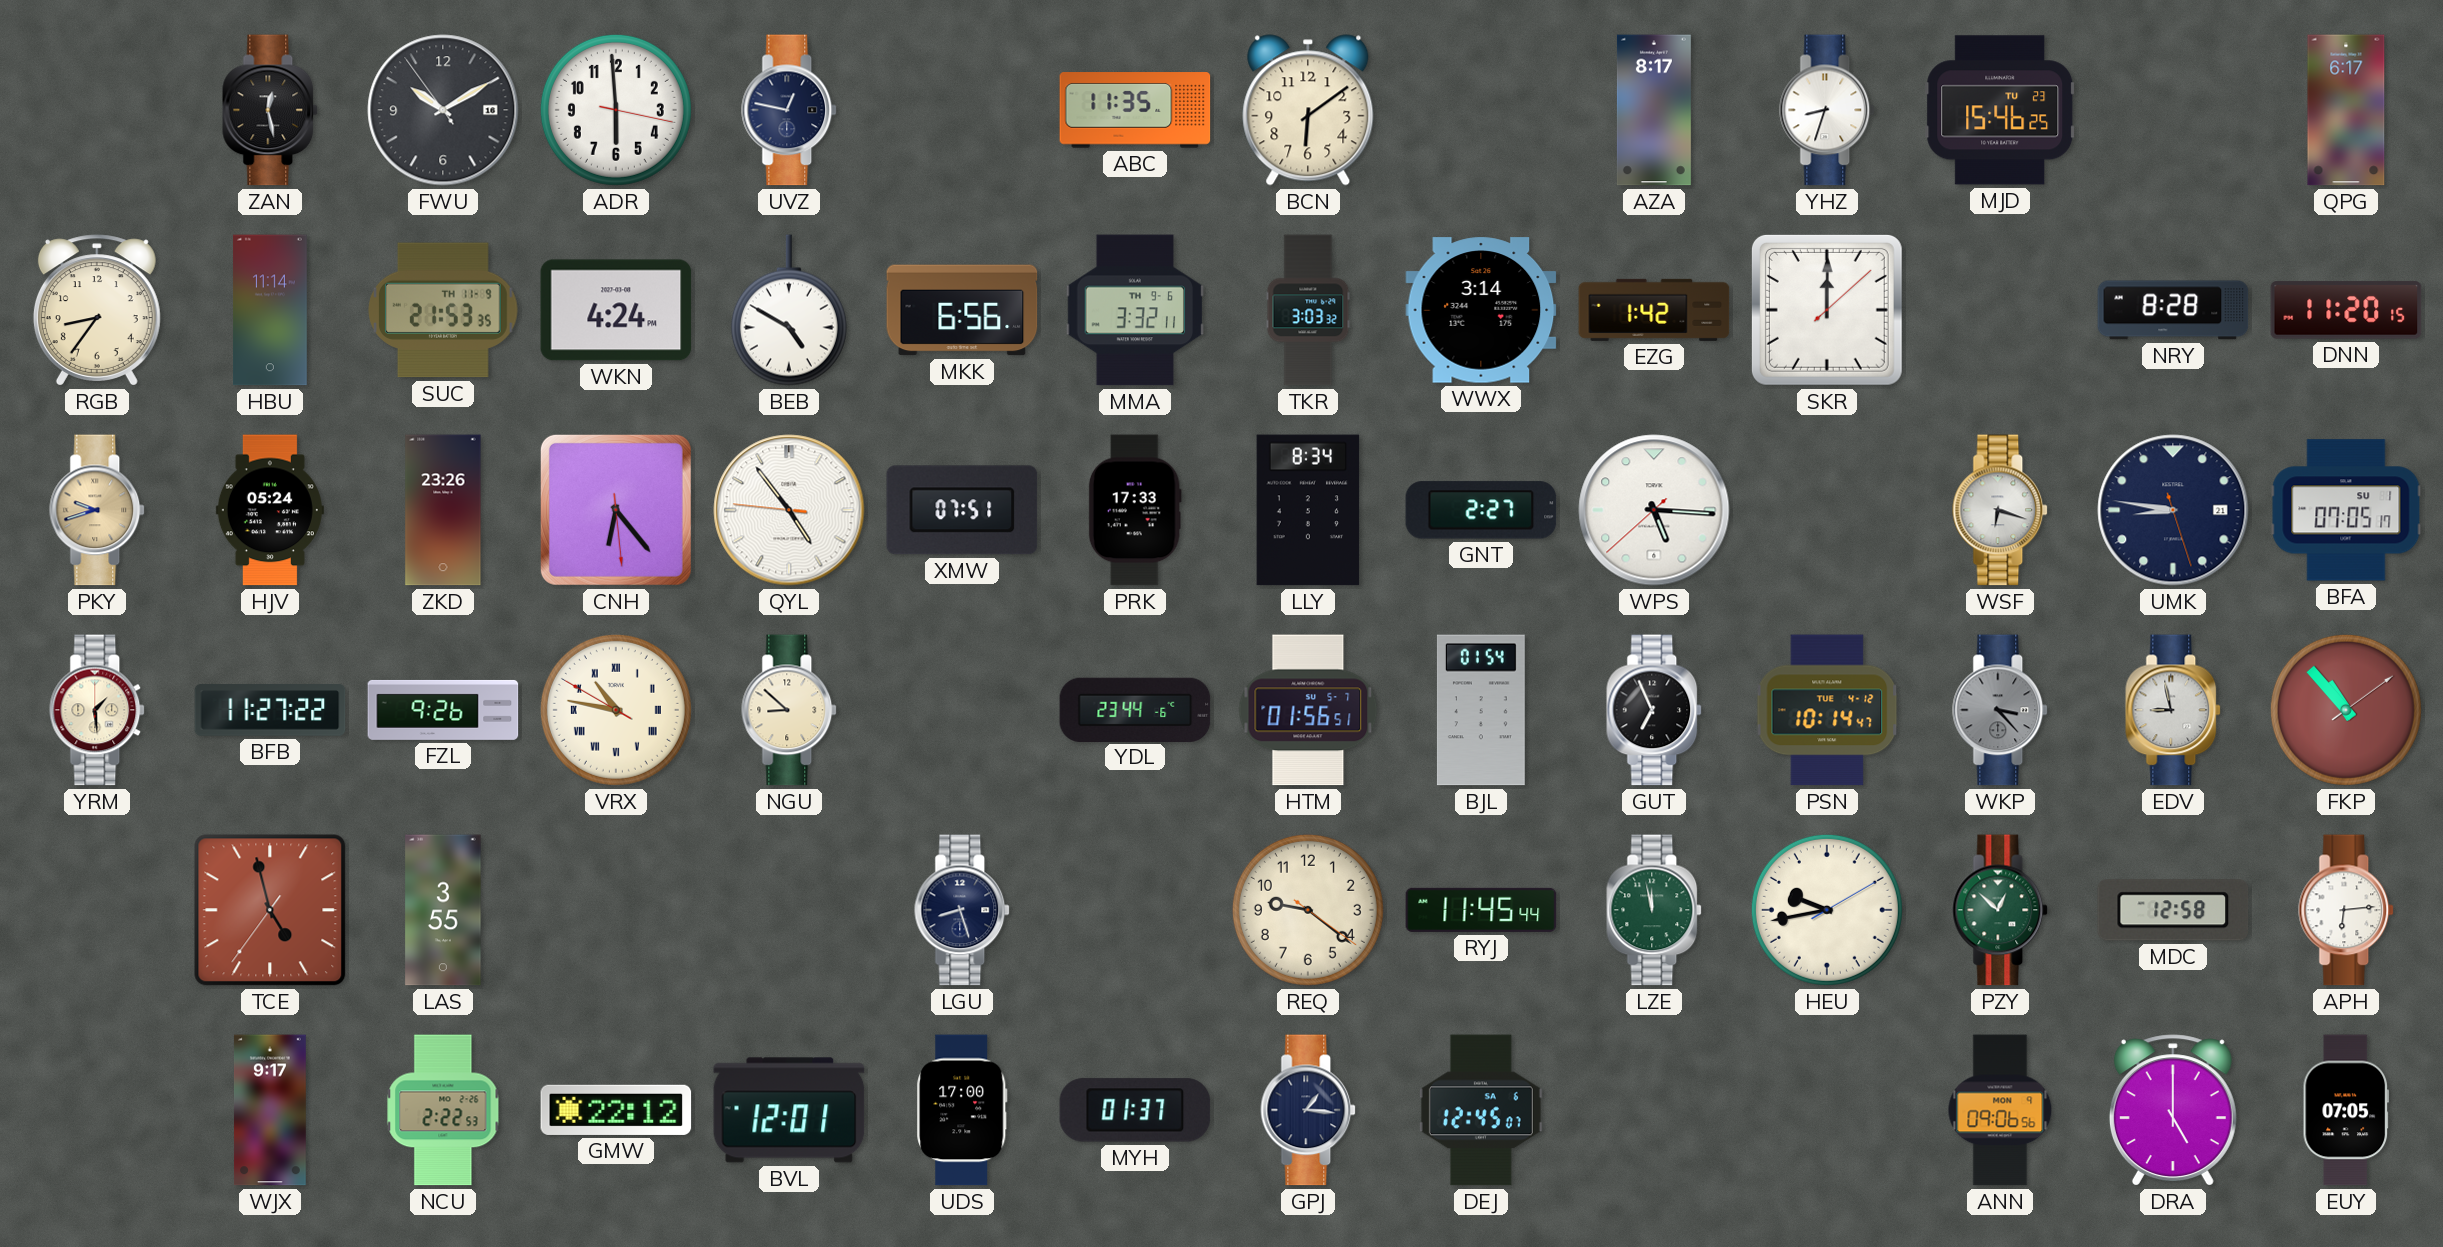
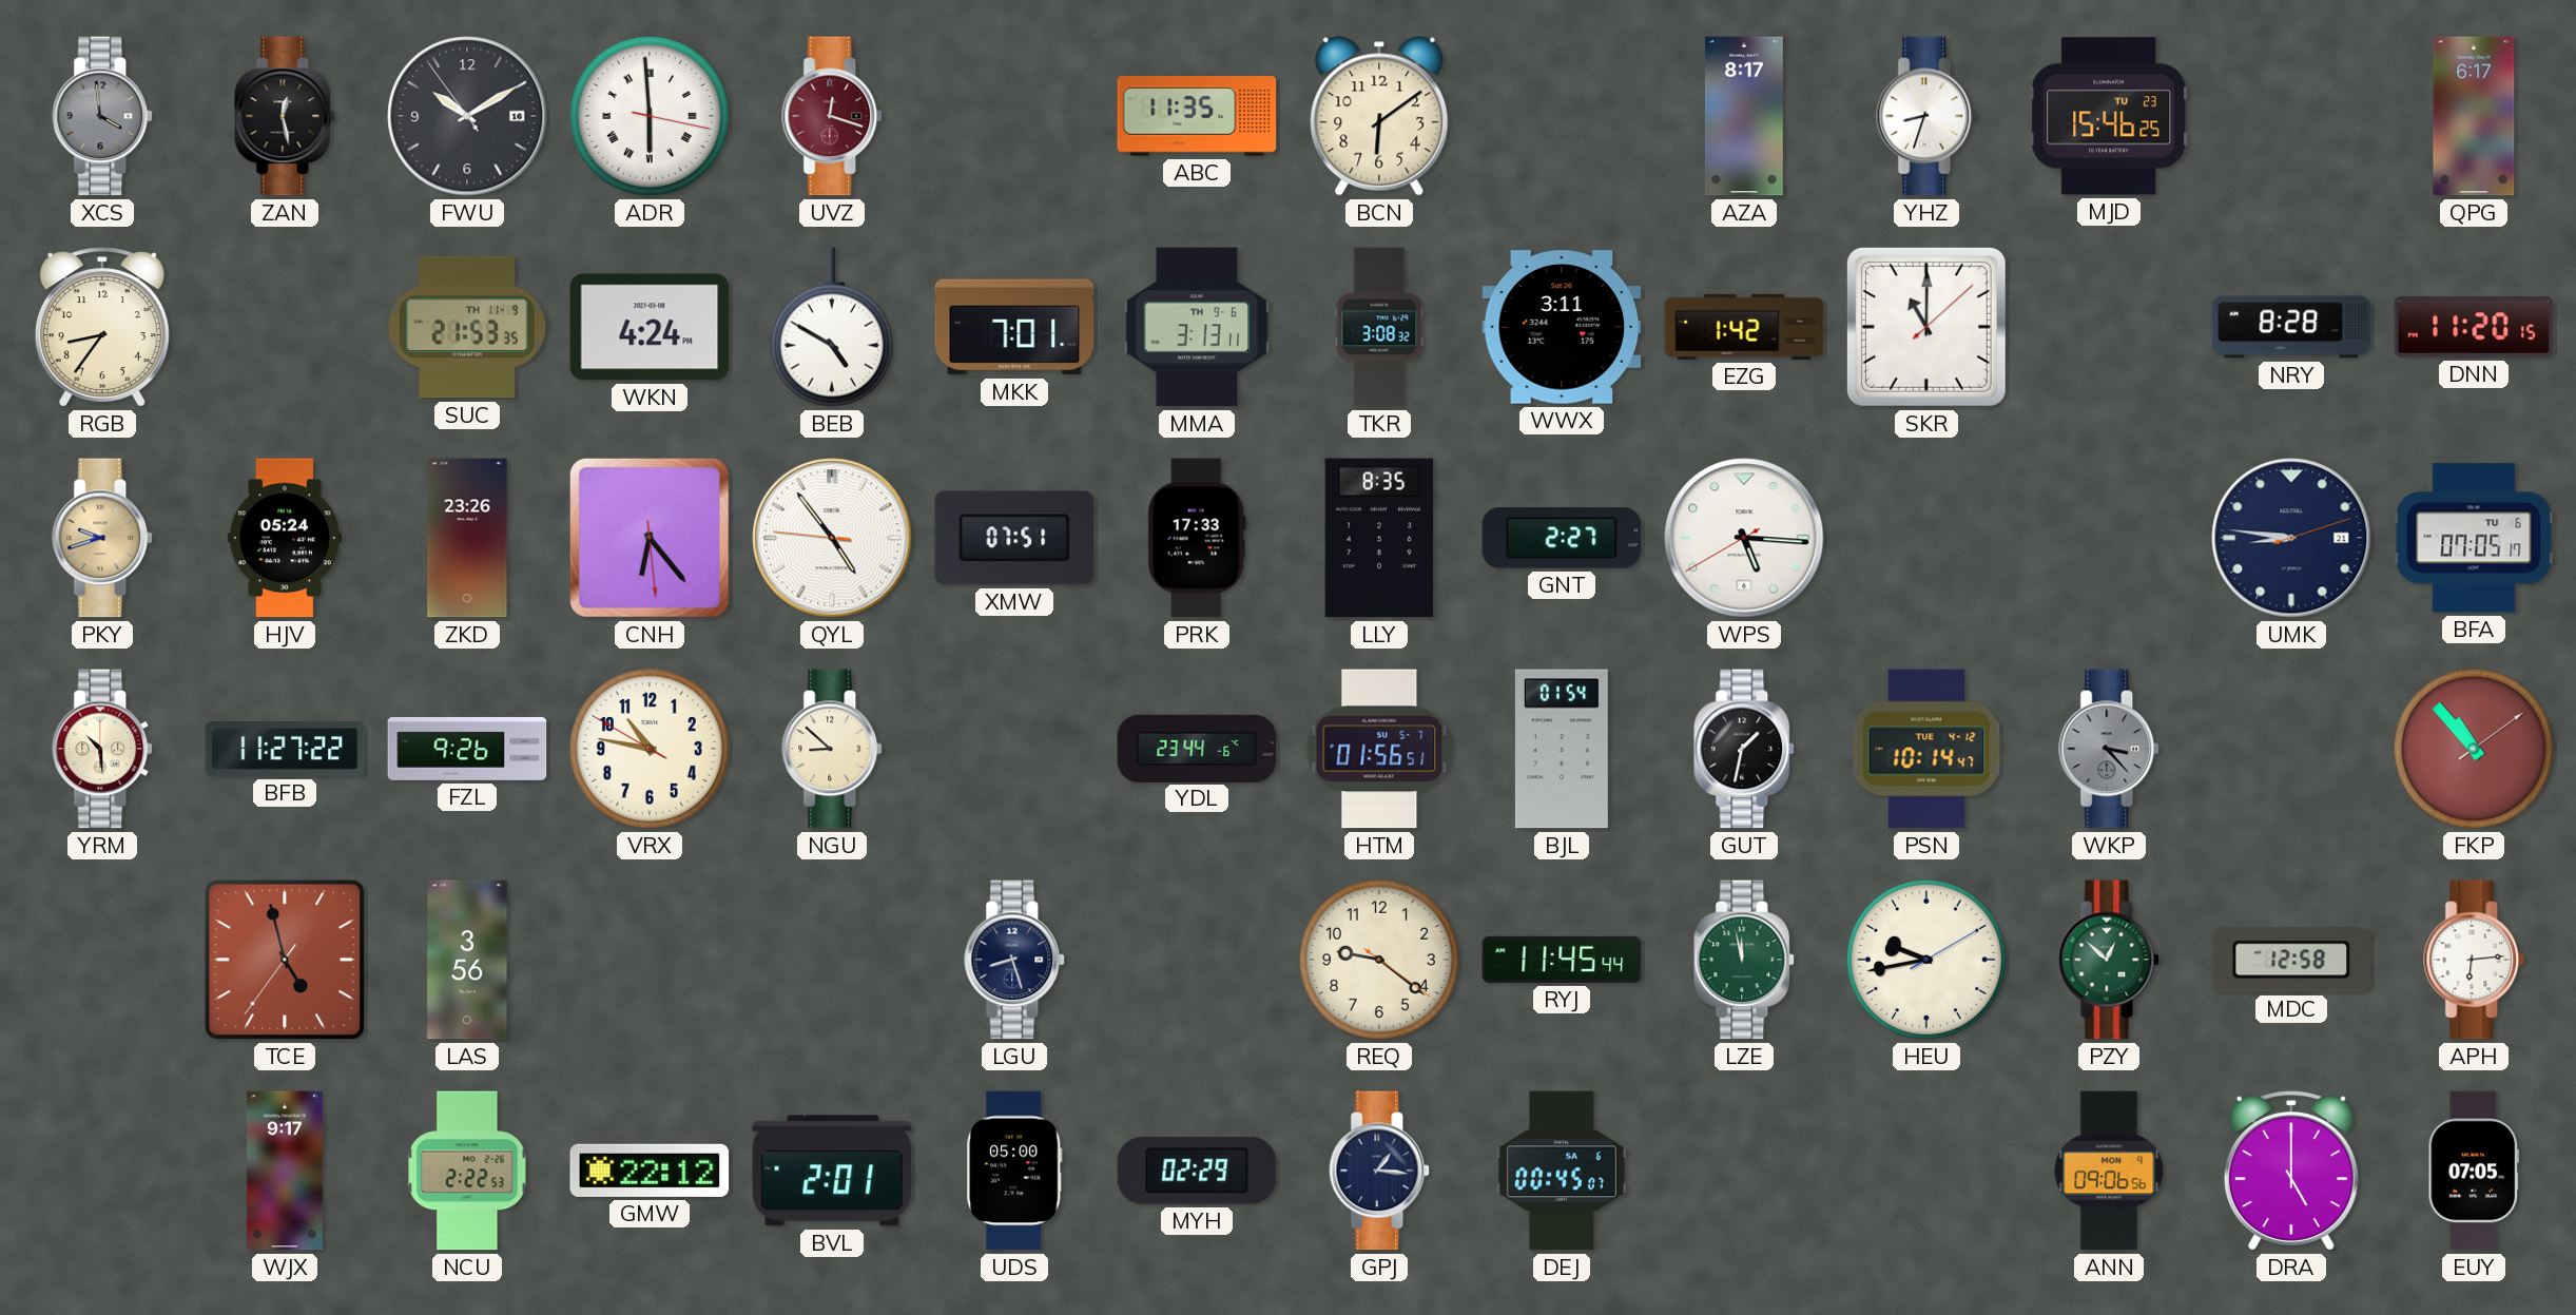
XCS: none -> 3:59 (103, 116)
ADR numerals: Arabic -> Roman (650, 116)
UVZ: 12:47 -> 12:18 (833, 116)
UVZ dial: navy -> burgundy (833, 116)
HBU: 11:14 -> none (270, 310)
MKK: 6:56 -> 7:01 (1014, 327)
MMA: 3:32 -> 3:13 (1197, 327)
TKR: 3:03 -> 3:08 (1379, 327)
WWX: 3:14 -> 3:11 (1562, 327)
SKR: 12:00 -> 11:00 (1926, 327)
LLY: 8:34 -> 8:35 (1379, 538)
WPS: 5:15:38 -> 5:15:40 (1744, 538)
WSF: 6:18 -> none (2001, 510)
UMK: 8:46:27 -> 8:46:12 (2291, 538)
BFA date: SU 1 -> TU 6 (2474, 538)
YRM: 1:29 -> 10:29 (103, 749)
VRX numerals: Roman -> Arabic (650, 749)
GUT: 6:56 -> 1:32 (1745, 749)
EDV: 8:58 -> none (2174, 710)
LAS: 3:55 -> 3:56 (467, 960)
BVL: 12:01 -> 2:01 (832, 1171)
UDS: 17:00 -> 05:00 (1014, 1171)
MYH: 01:37 -> 02:29 (1197, 1171)
DEJ: 12:45 -> 00:45 (1562, 1171)
